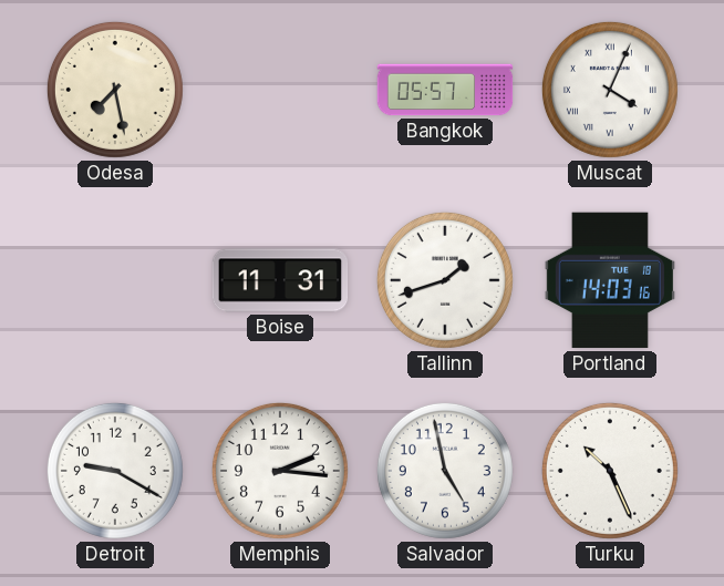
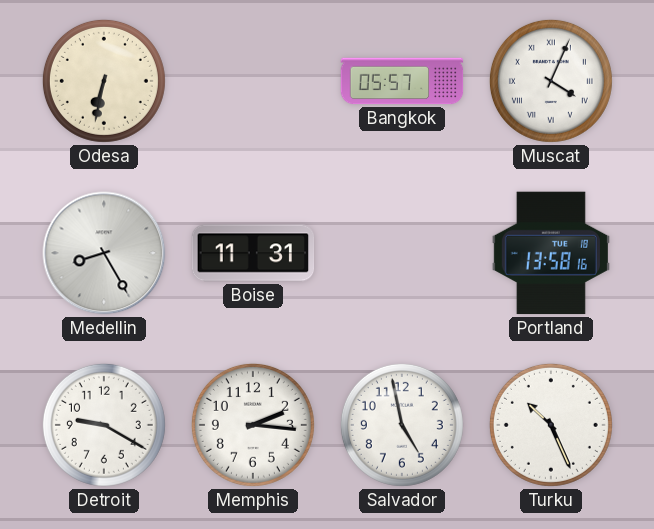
Odesa: 7:28 -> 6:32 (104, 81)
Medellin: none -> 8:25 (104, 253)
Tallinn: 1:42 -> none (445, 280)
Portland: 14:03 -> 13:58 (551, 253)
